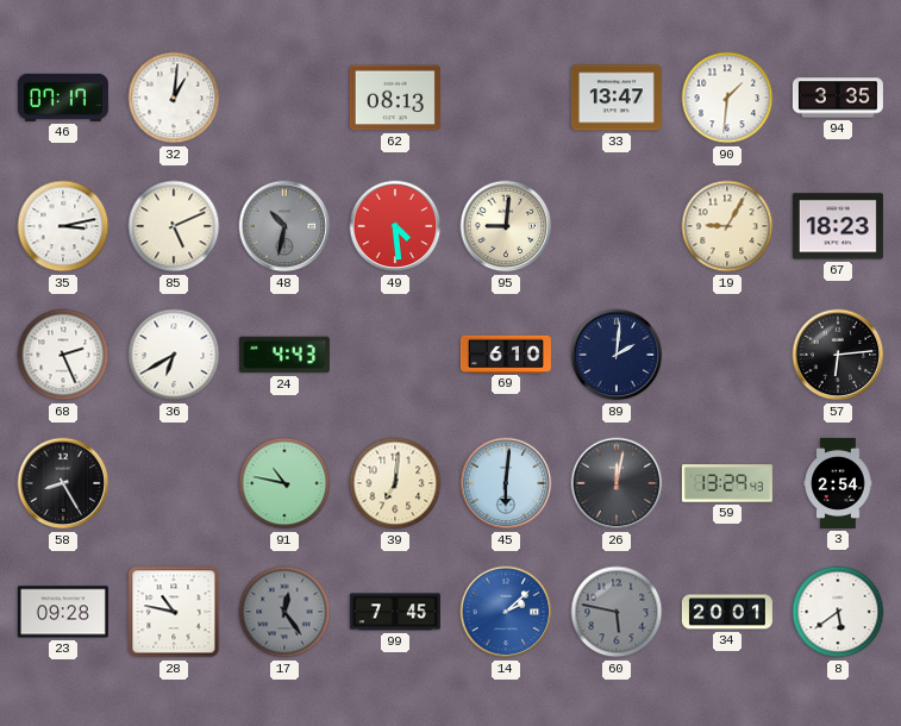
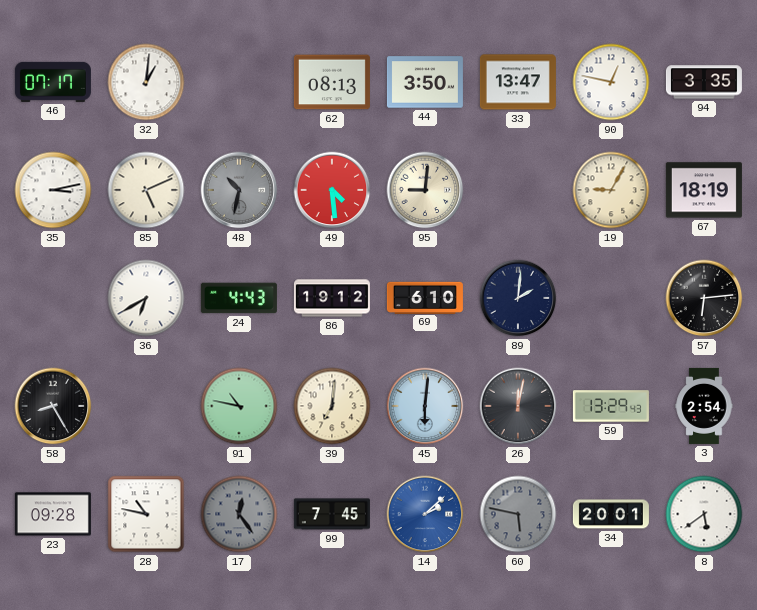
44: none -> 3:50 (425, 82)
90: 1:31 -> 12:47 (611, 82)
67: 18:23 -> 18:19 (704, 190)
68: 2:26 -> none (63, 355)
86: none -> 19:12 (332, 298)
